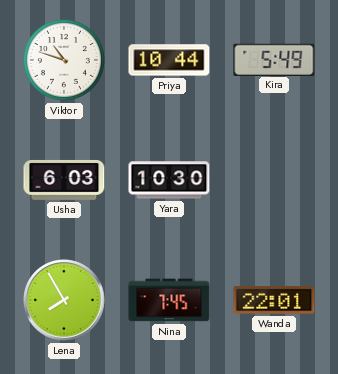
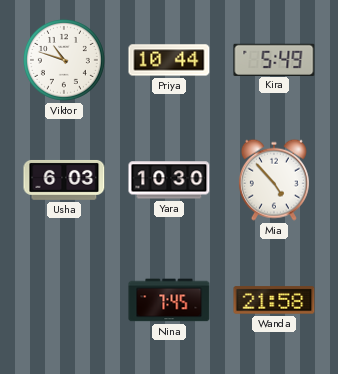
Mia: none -> 4:53 (274, 180)
Lena: 7:55 -> none (64, 300)
Wanda: 22:01 -> 21:58 (274, 300)
